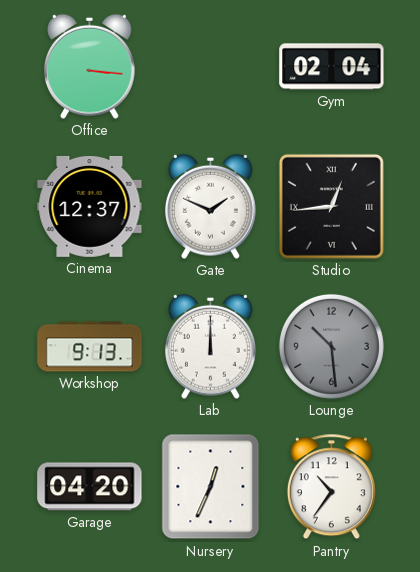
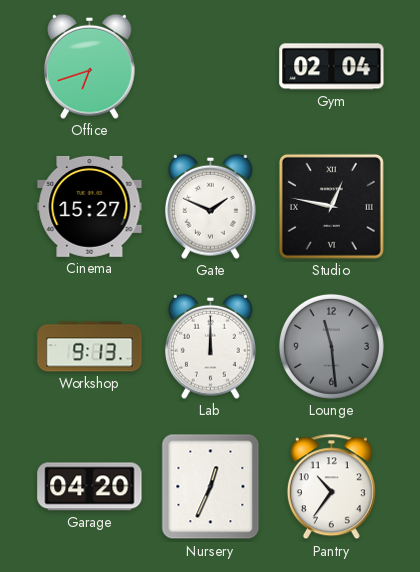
Office: 3:16 -> 6:42 (89, 66)
Cinema: 12:37 -> 15:27 (90, 206)
Studio: 12:44 -> 12:47 (331, 206)
Lounge: 10:29 -> 11:29 (331, 346)
